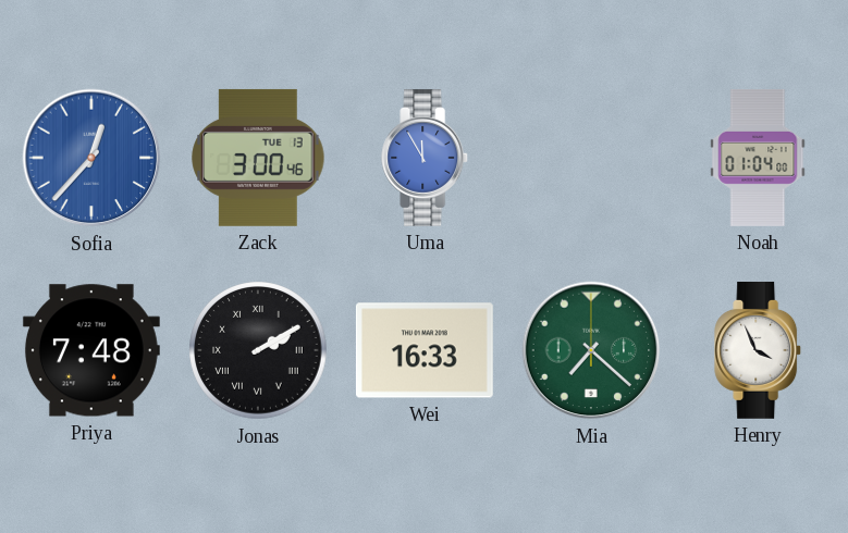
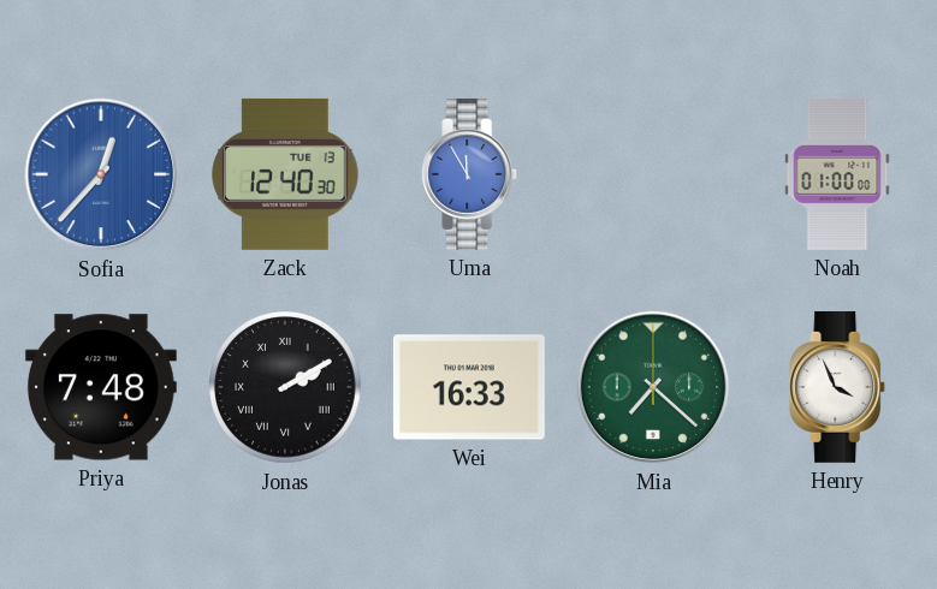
Zack: 3:00 -> 12:40 (285, 174)
Noah: 01:04 -> 01:00 (837, 174)
